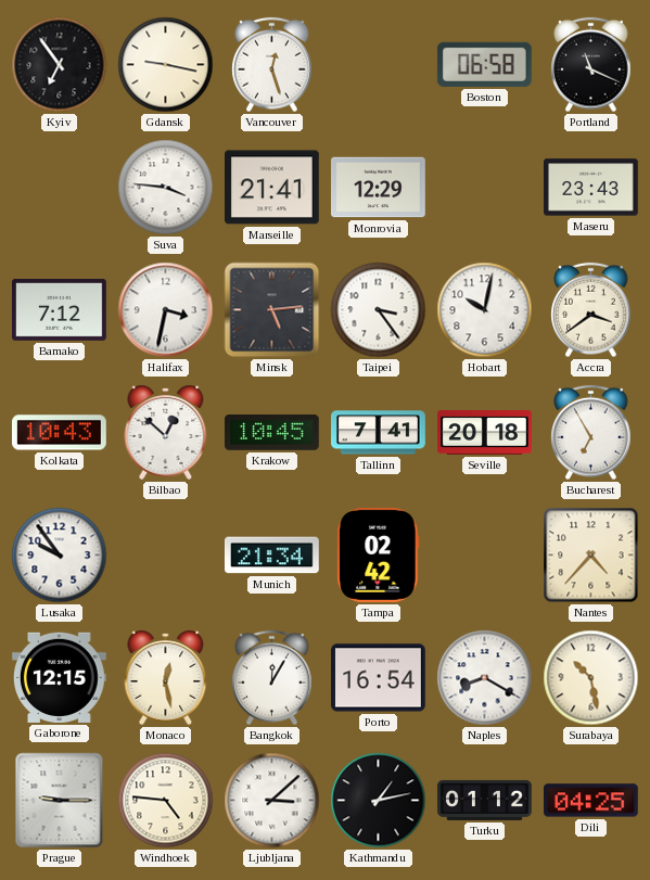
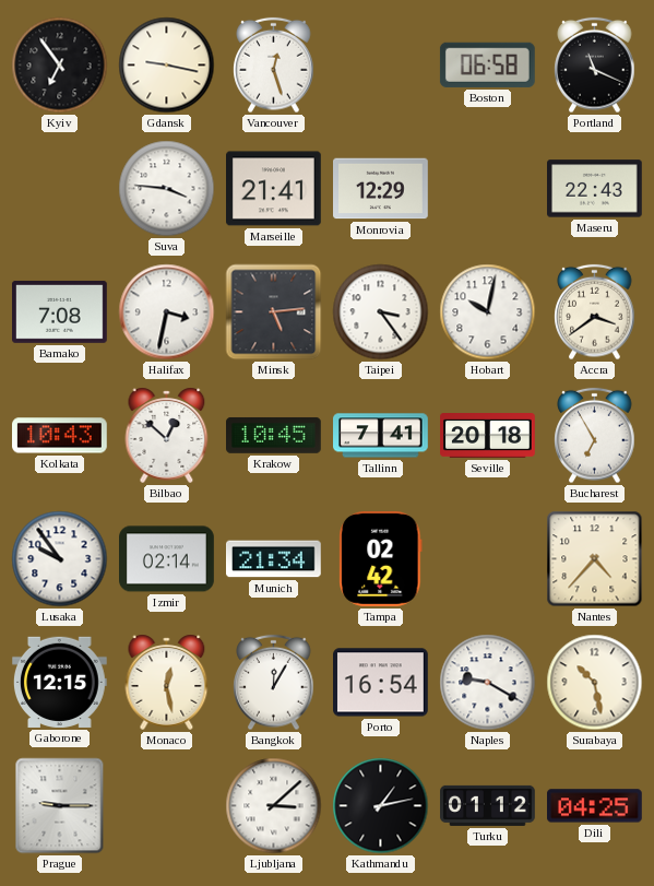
Maseru: 23:43 -> 22:43 (595, 189)
Bamako: 7:12 -> 7:08 (60, 311)
Izmir: none -> 02:14 (167, 559)
Naples: 8:20 -> 9:20 (488, 683)
Windhoek: 4:46 -> none (166, 801)
